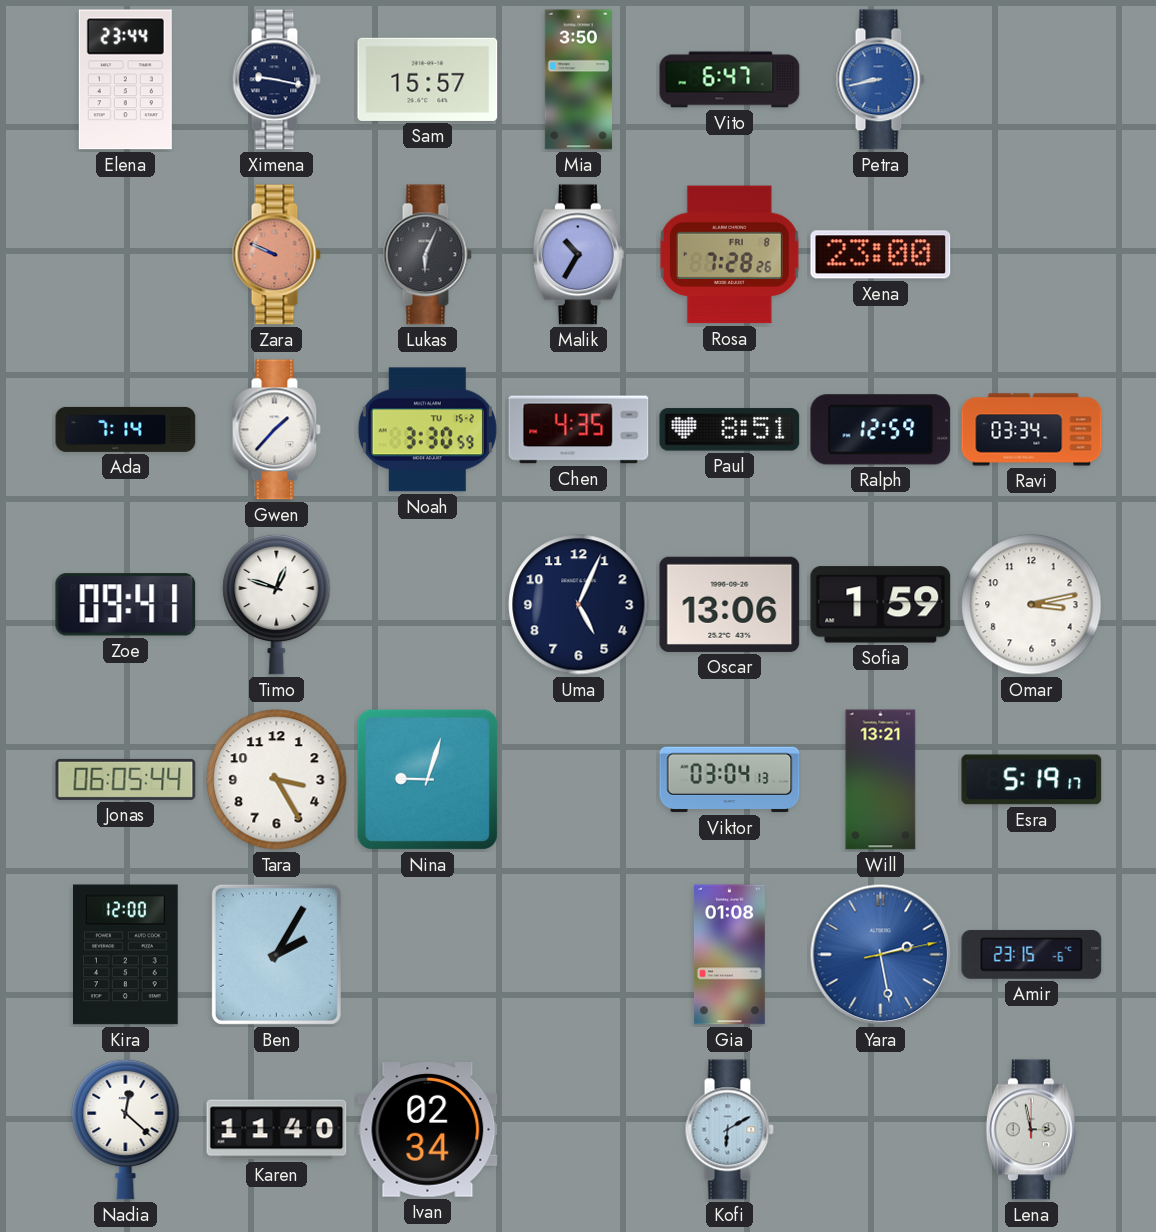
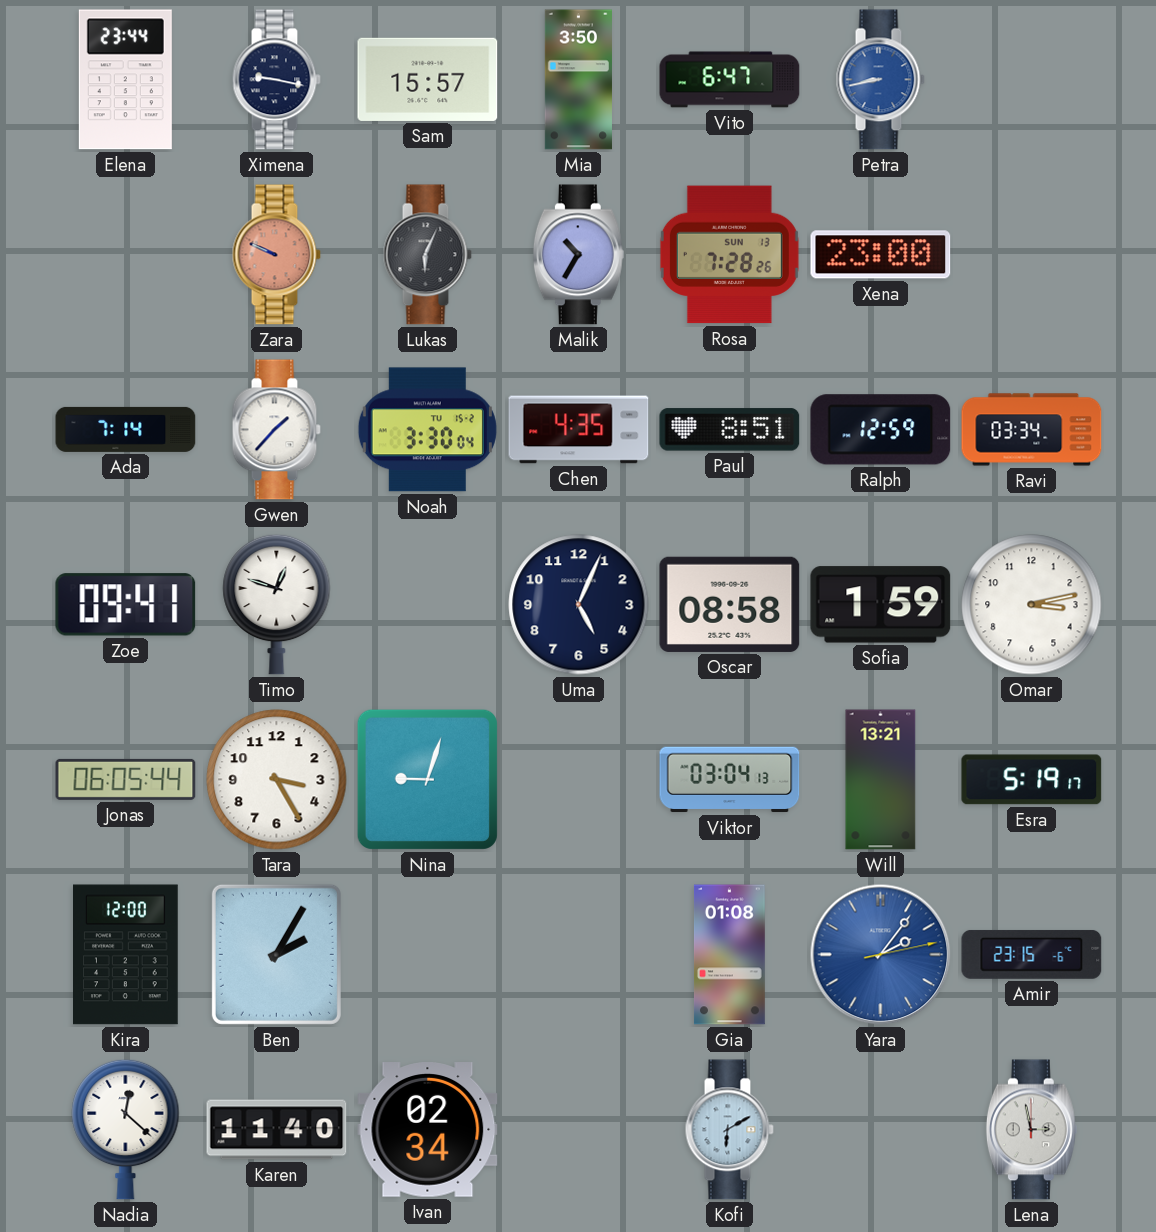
Rosa date: FRI 8 -> SUN 13 (729, 255)
Noah: 3:30:59 -> 3:30:04 (427, 430)
Oscar: 13:06 -> 08:58 (730, 604)
Yara: 2:28 -> 2:06 (881, 955)
